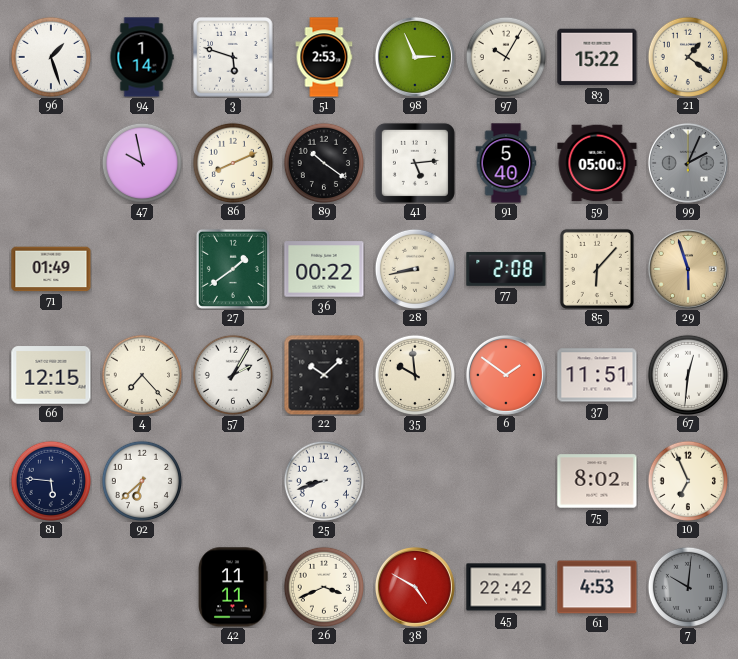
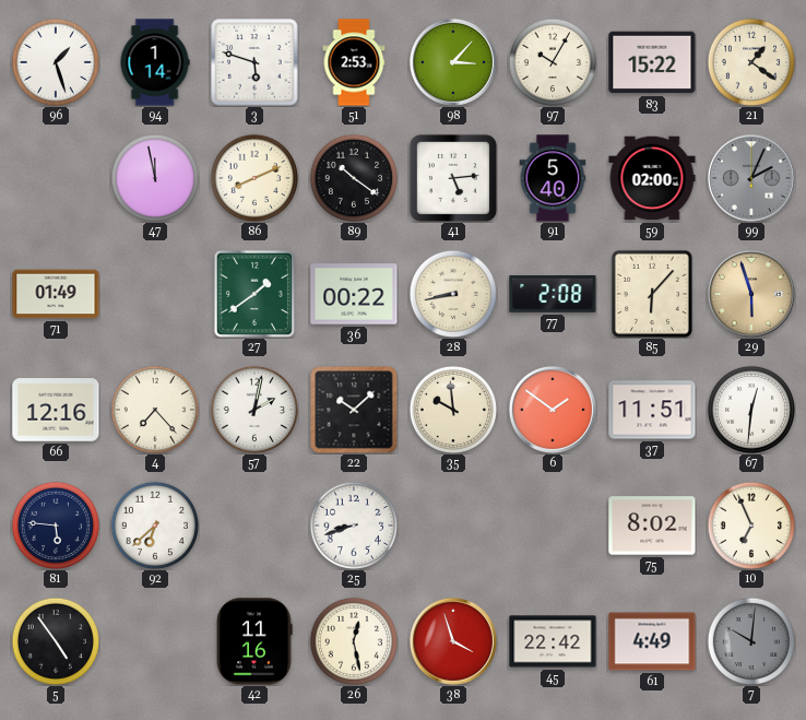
98: 2:56 -> 3:07 (453, 62)
47: 9:58 -> 11:58 (154, 177)
59: 05:00 -> 02:00 (652, 178)
66: 12:15 -> 12:16 (56, 410)
57: 2:05 -> 2:02 (253, 409)
5: none -> 4:54 (55, 640)
42: 11:11 -> 11:16 (254, 641)
26: 3:41 -> 12:28 (353, 640)
38: 4:50 -> 3:57 (453, 641)
61: 4:53 -> 4:49 (652, 641)
